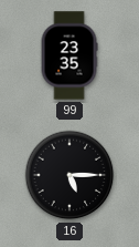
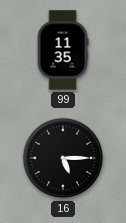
99: 23:35 -> 11:35 (63, 50)
